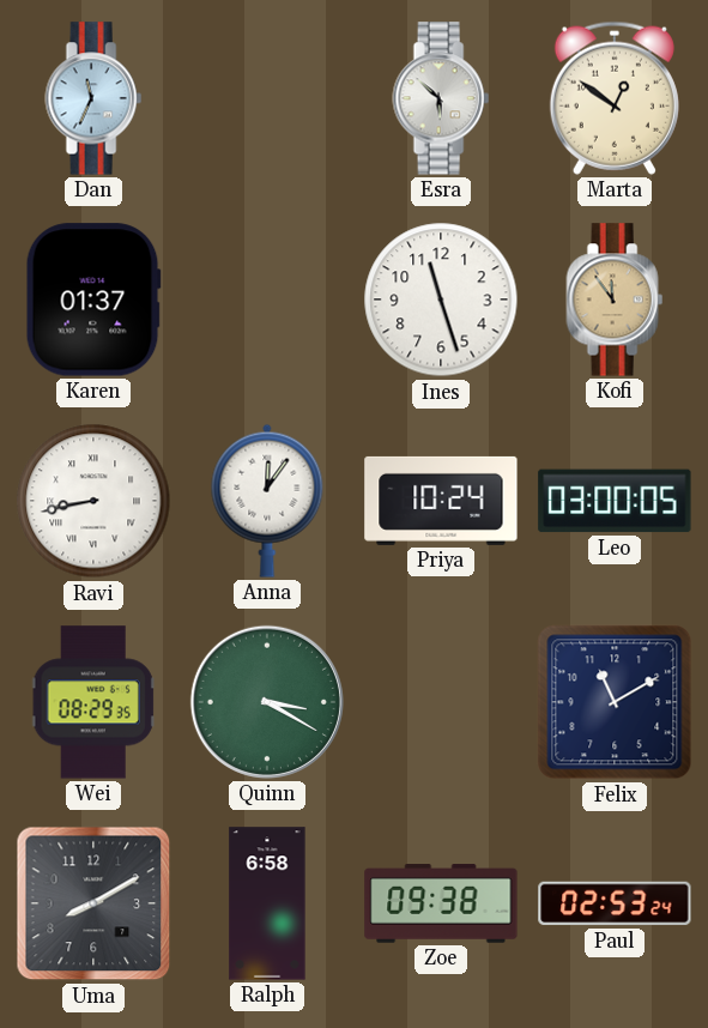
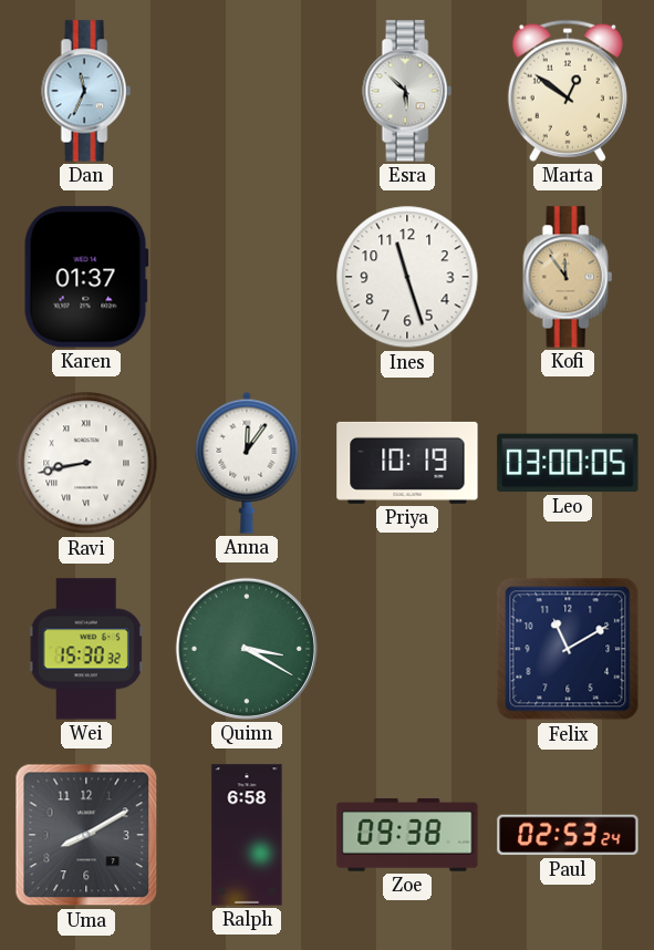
Priya: 10:24 -> 10:19 (407, 463)
Wei: 08:29 -> 15:30 (86, 649)
